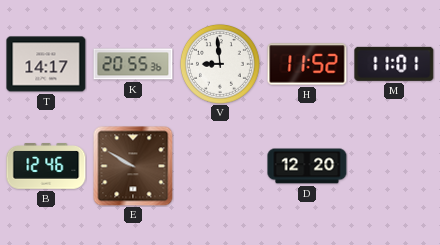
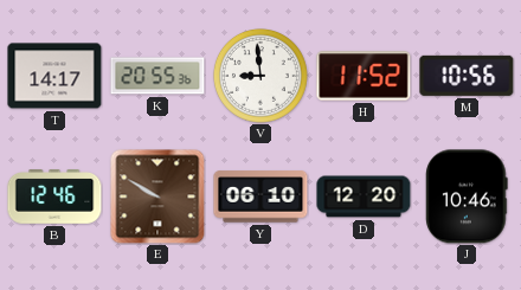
M: 11:01 -> 10:56 (467, 76)
Y: none -> 06:10 (260, 196)
J: none -> 10:46 (467, 196)
